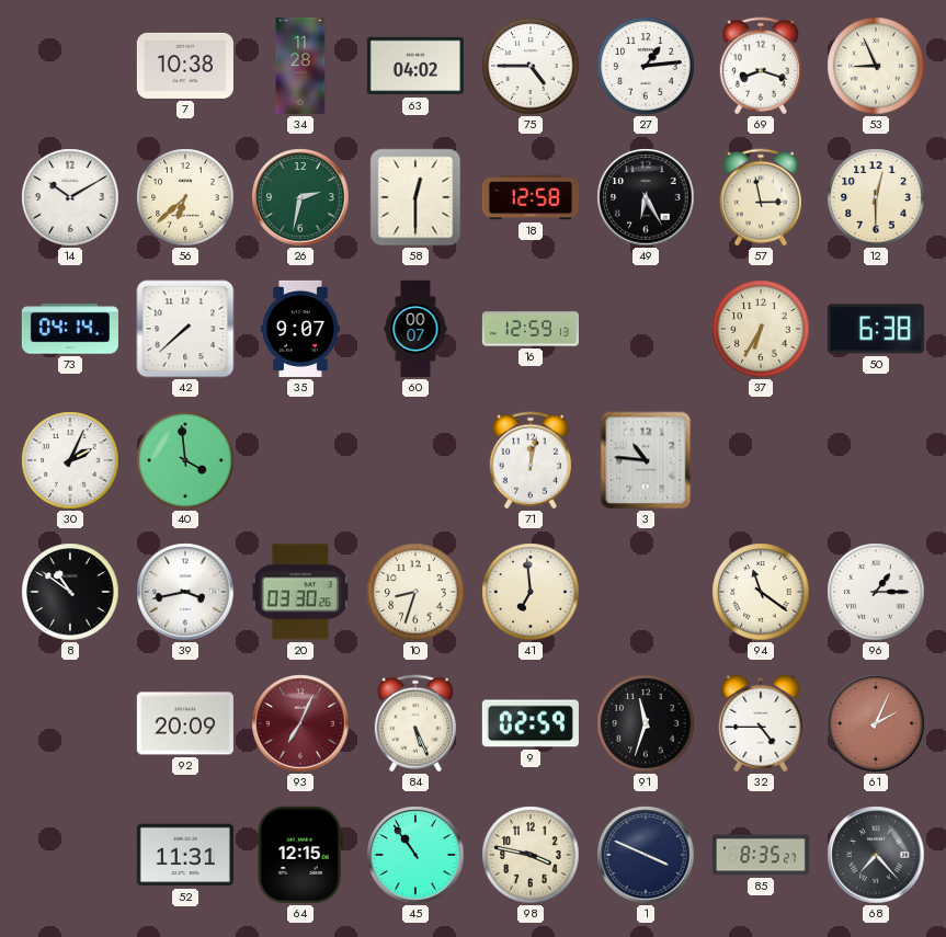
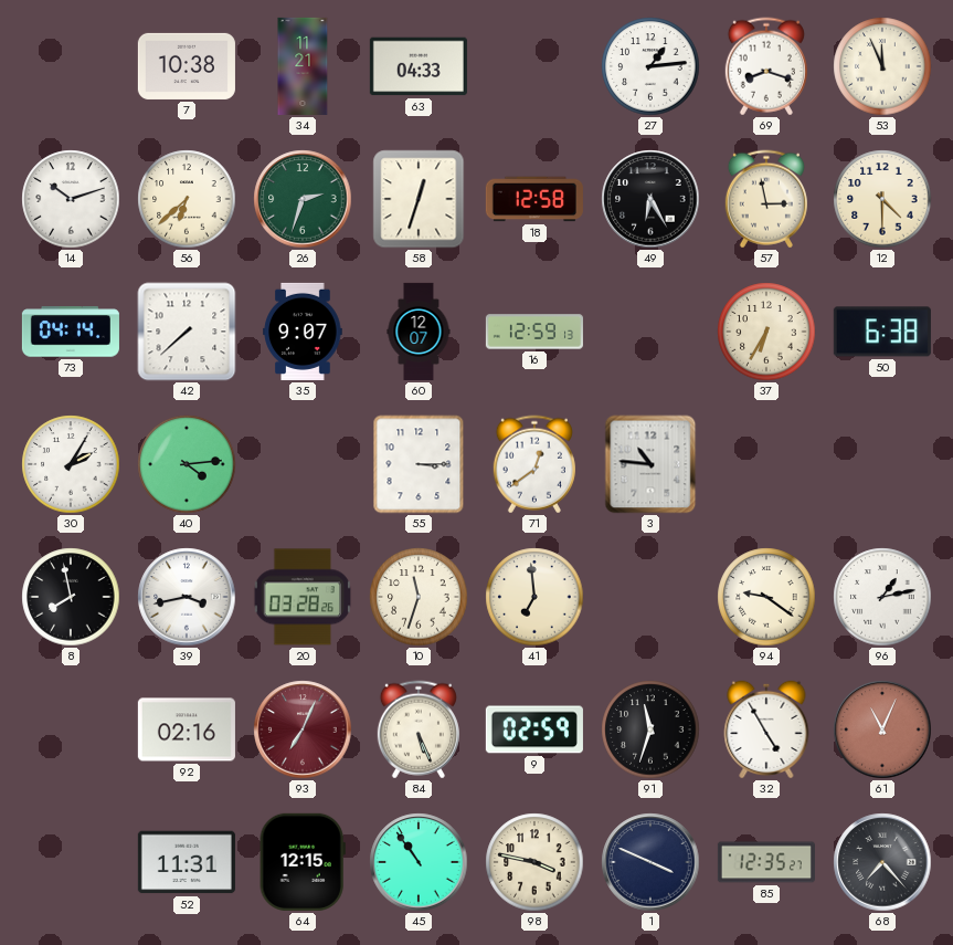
34: 11:28 -> 11:21 (303, 66)
63: 04:02 -> 04:33 (419, 66)
75: 4:45 -> none (531, 66)
53: 8:56 -> 11:56 (882, 66)
14: 10:10 -> 10:12 (71, 199)
26: 2:32 -> 2:33 (303, 199)
58: 12:30 -> 12:33 (419, 199)
12: 12:30 -> 4:30 (882, 199)
60: 00:07 -> 12:07 (419, 332)
30: 2:04 -> 2:05 (71, 464)
40: 3:59 -> 4:14 (187, 464)
55: none -> 3:15 (419, 464)
71: 12:02 -> 12:39 (534, 464)
8: 10:51 -> 7:58 (71, 597)
20: 03:30 -> 03:28 (303, 597)
10: 8:33 -> 11:33 (419, 597)
94: 11:21 -> 9:21 (766, 597)
96: 1:15 -> 1:13 (882, 597)
92: 20:09 -> 02:16 (187, 729)
32: 4:45 -> 4:55 (766, 729)
61: 2:04 -> 11:04 (882, 729)
85: 8:35 -> 12:35 (766, 862)
